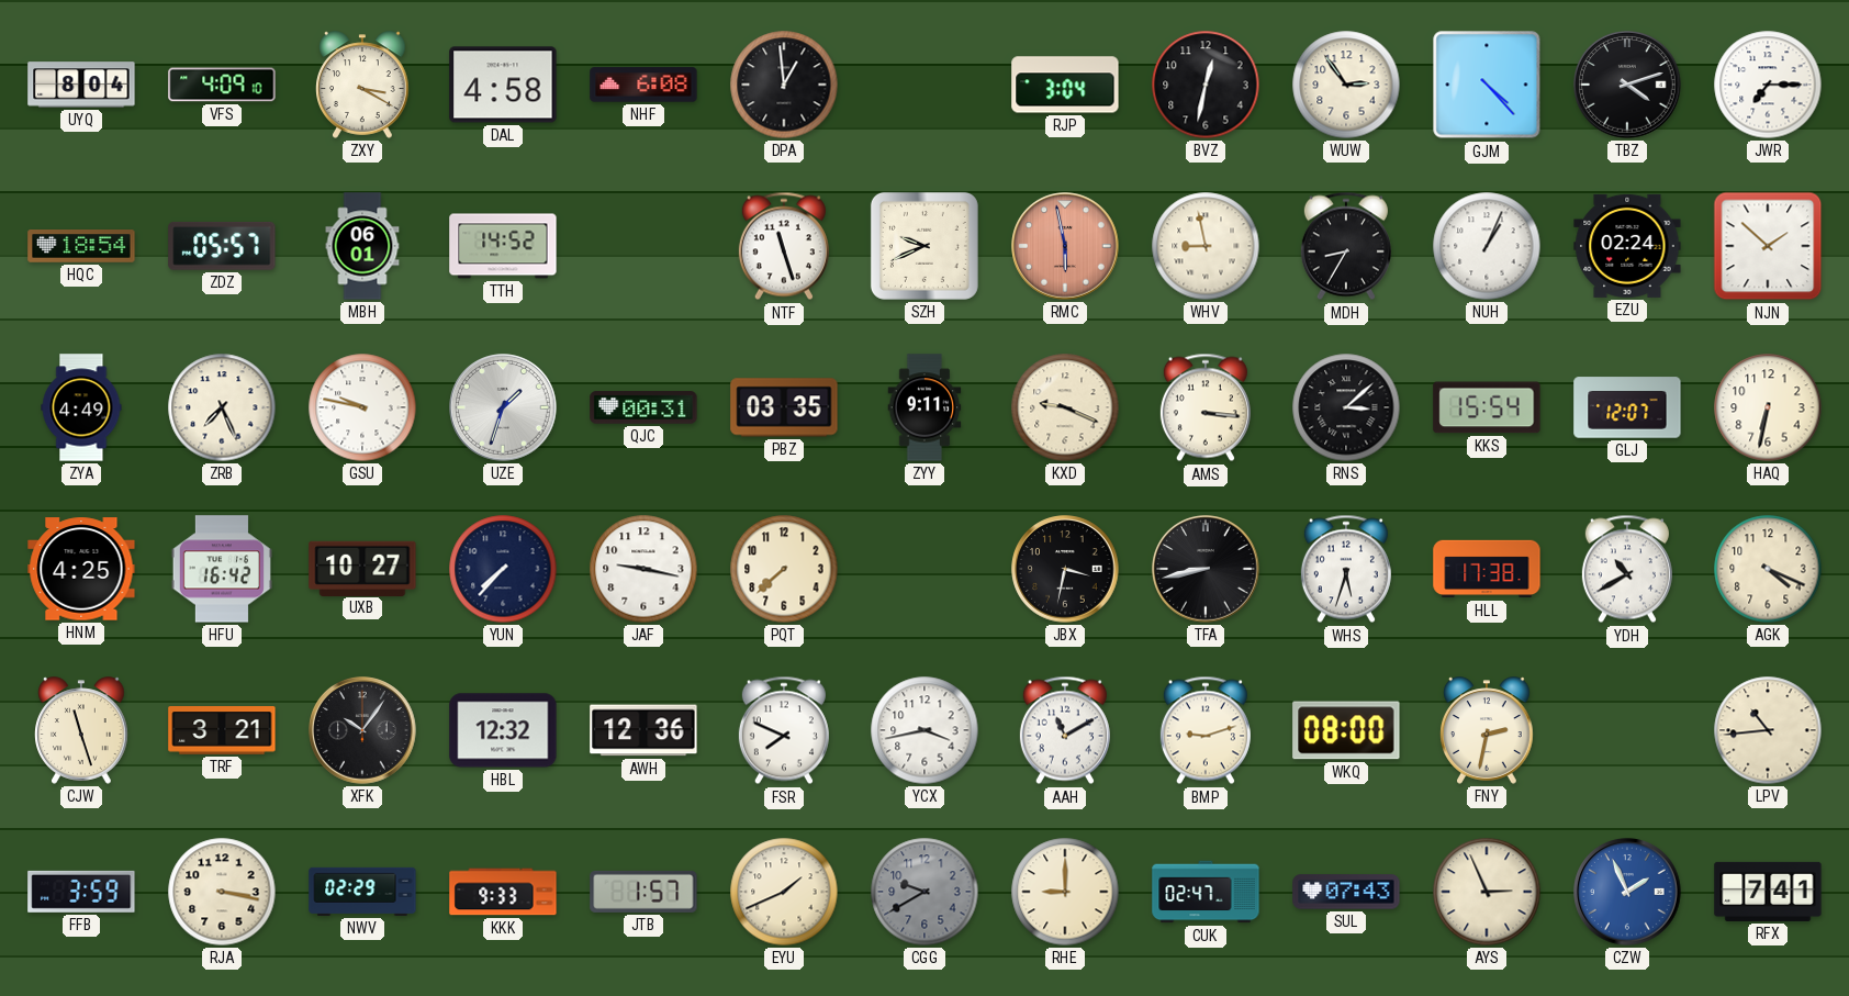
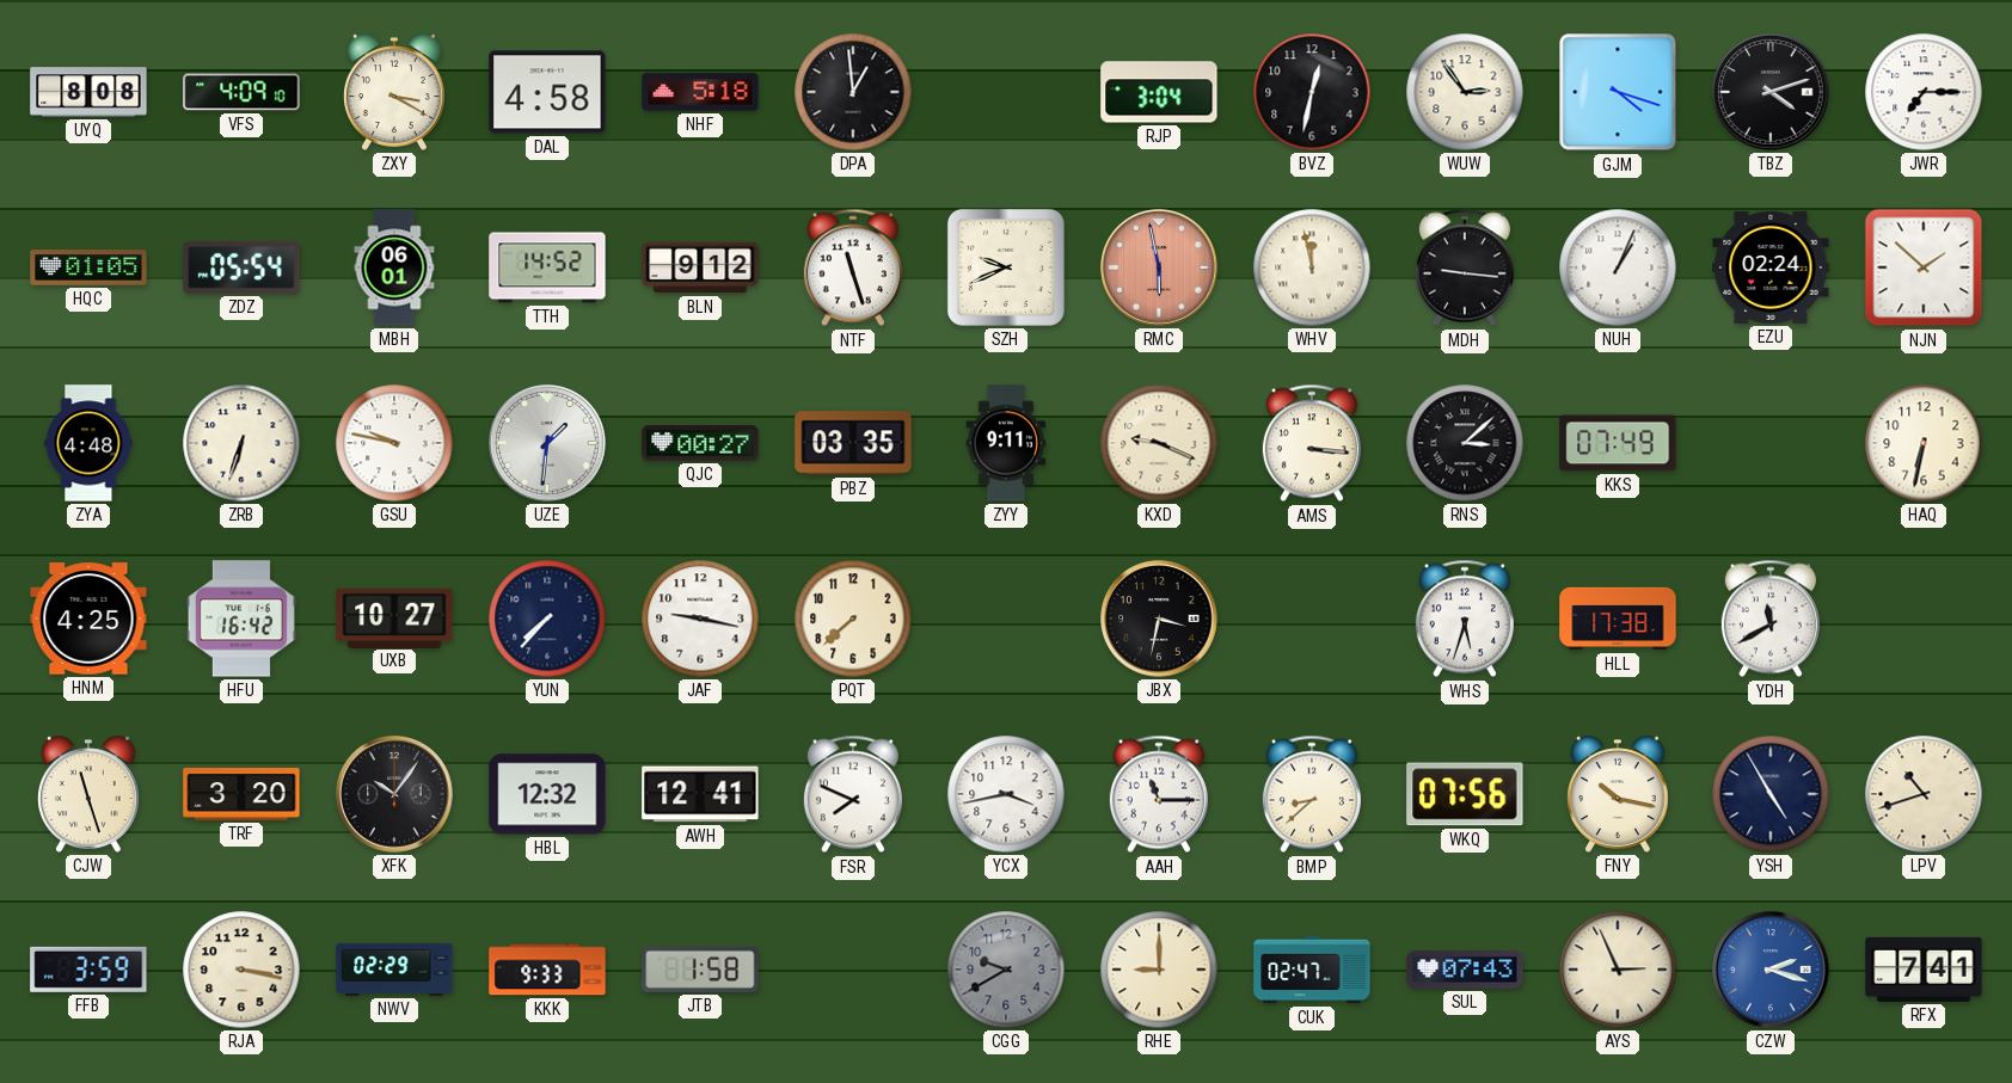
UYQ: 8:04 -> 8:08 (88, 92)
NHF: 6:08 -> 5:18 (700, 92)
GJM: 4:23 -> 4:18 (1618, 92)
HQC: 18:54 -> 01:05 (88, 267)
ZDZ: 05:57 -> 05:54 (241, 267)
BLN: none -> 9:12 (700, 267)
WHV: 8:58 -> 11:58 (1312, 267)
MDH: 8:35 -> 9:16 (1465, 267)
ZYA: 4:49 -> 4:48 (88, 443)
ZRB: 7:26 -> 6:33 (241, 443)
UZE: 1:33 -> 1:31 (547, 443)
QJC: 00:31 -> 00:27 (700, 443)
KKS: 15:54 -> 07:49 (1618, 443)
GLJ: 12:07 -> none (1627, 407)
TFA: 8:43 -> none (1206, 569)
YDH: 10:40 -> 11:40 (1771, 619)
AGK: 4:19 -> none (1768, 569)
TRF: 3:21 -> 3:20 (241, 794)
AWH: 12:36 -> 12:41 (700, 794)
AAH: 11:10 -> 11:15 (1159, 794)
BMP: 9:12 -> 8:38 (1312, 794)
WKQ: 08:00 -> 07:56 (1465, 794)
FNY: 2:32 -> 10:17 (1618, 794)
YSH: none -> 4:55 (1771, 794)
LPV: 10:44 -> 10:42 (1924, 794)
JTB: 1:57 -> 1:58 (700, 970)
EYU: 1:41 -> none (784, 892)
CZW: 1:56 -> 2:18 (1771, 970)
